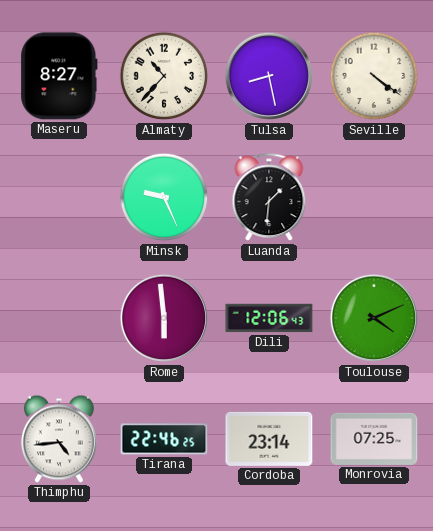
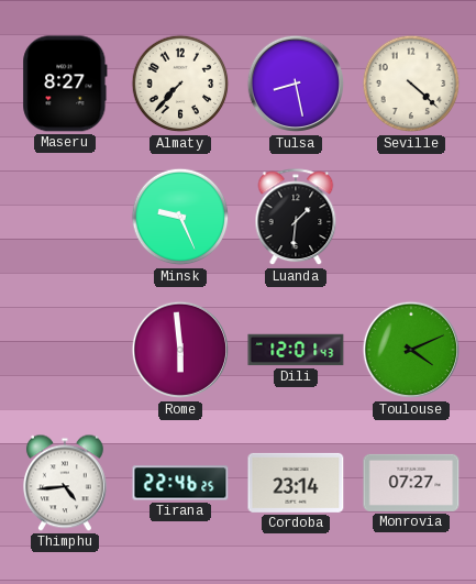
Almaty: 10:37 -> 7:37 (180, 84)
Seville: 4:21 -> 4:22 (411, 84)
Dili: 12:06 -> 12:01 (296, 350)
Monrovia: 07:25 -> 07:27 (411, 483)
